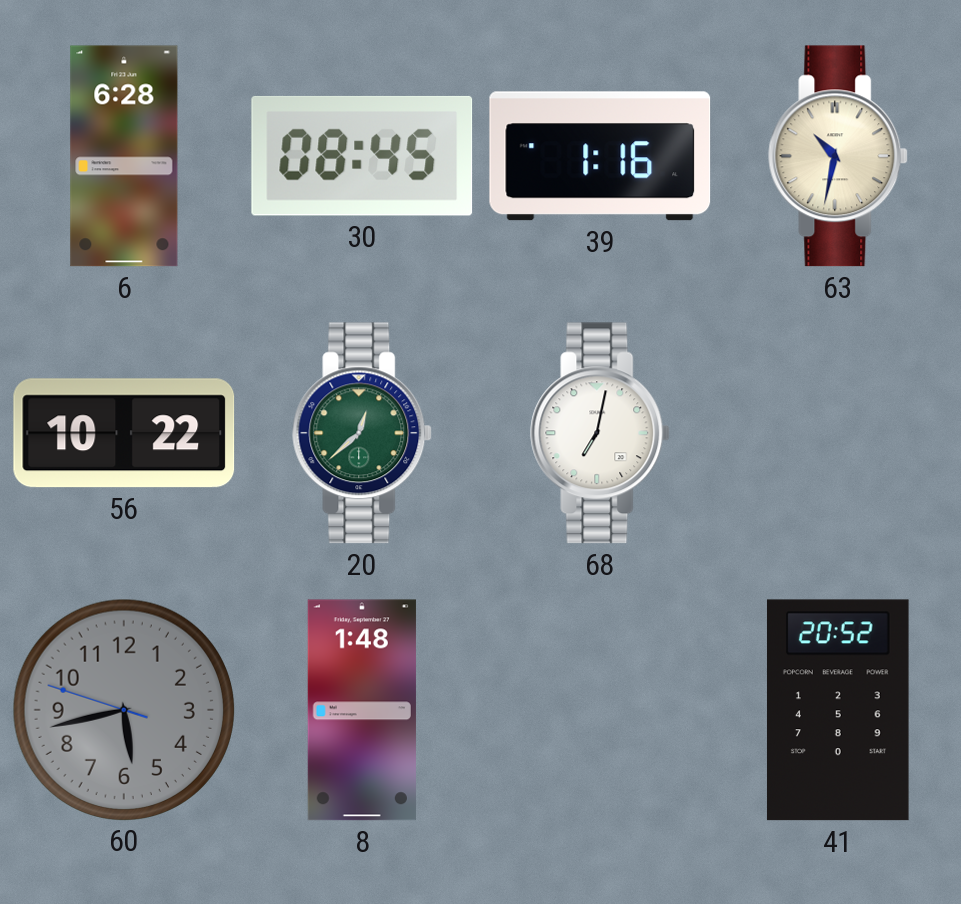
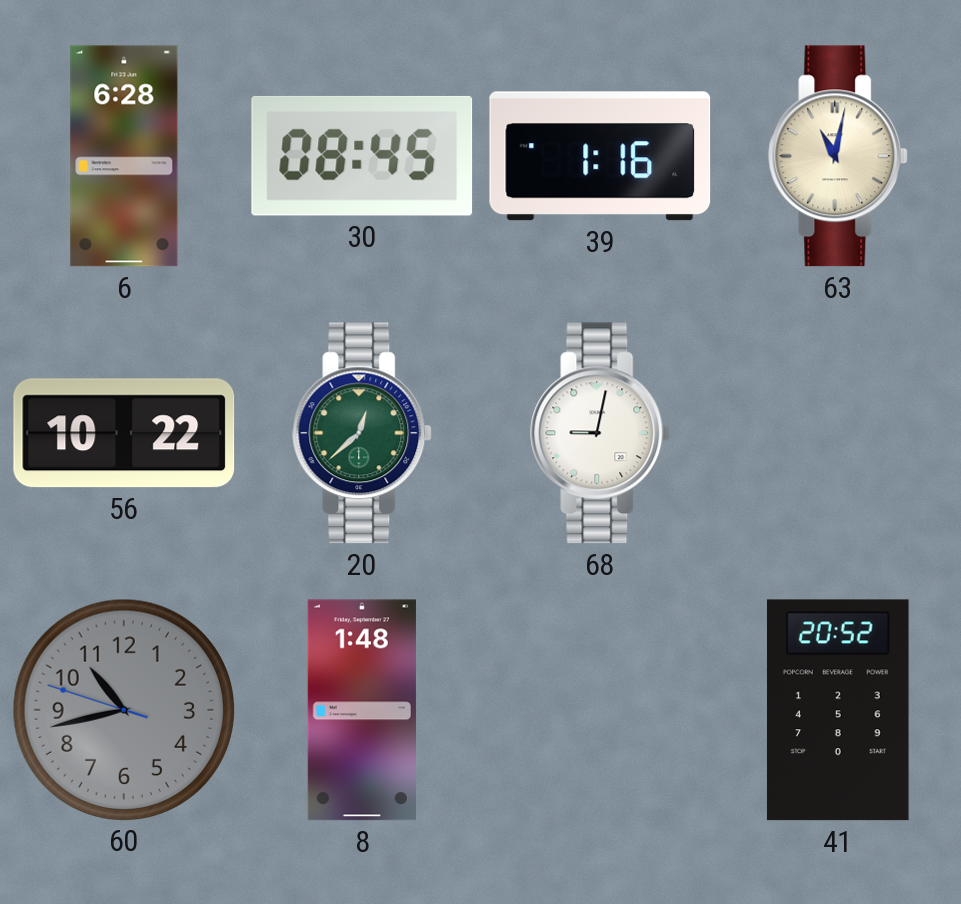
63: 10:32 -> 11:02 (839, 156)
68: 7:02 -> 9:02 (601, 433)
60: 5:42 -> 10:42 (123, 709)
